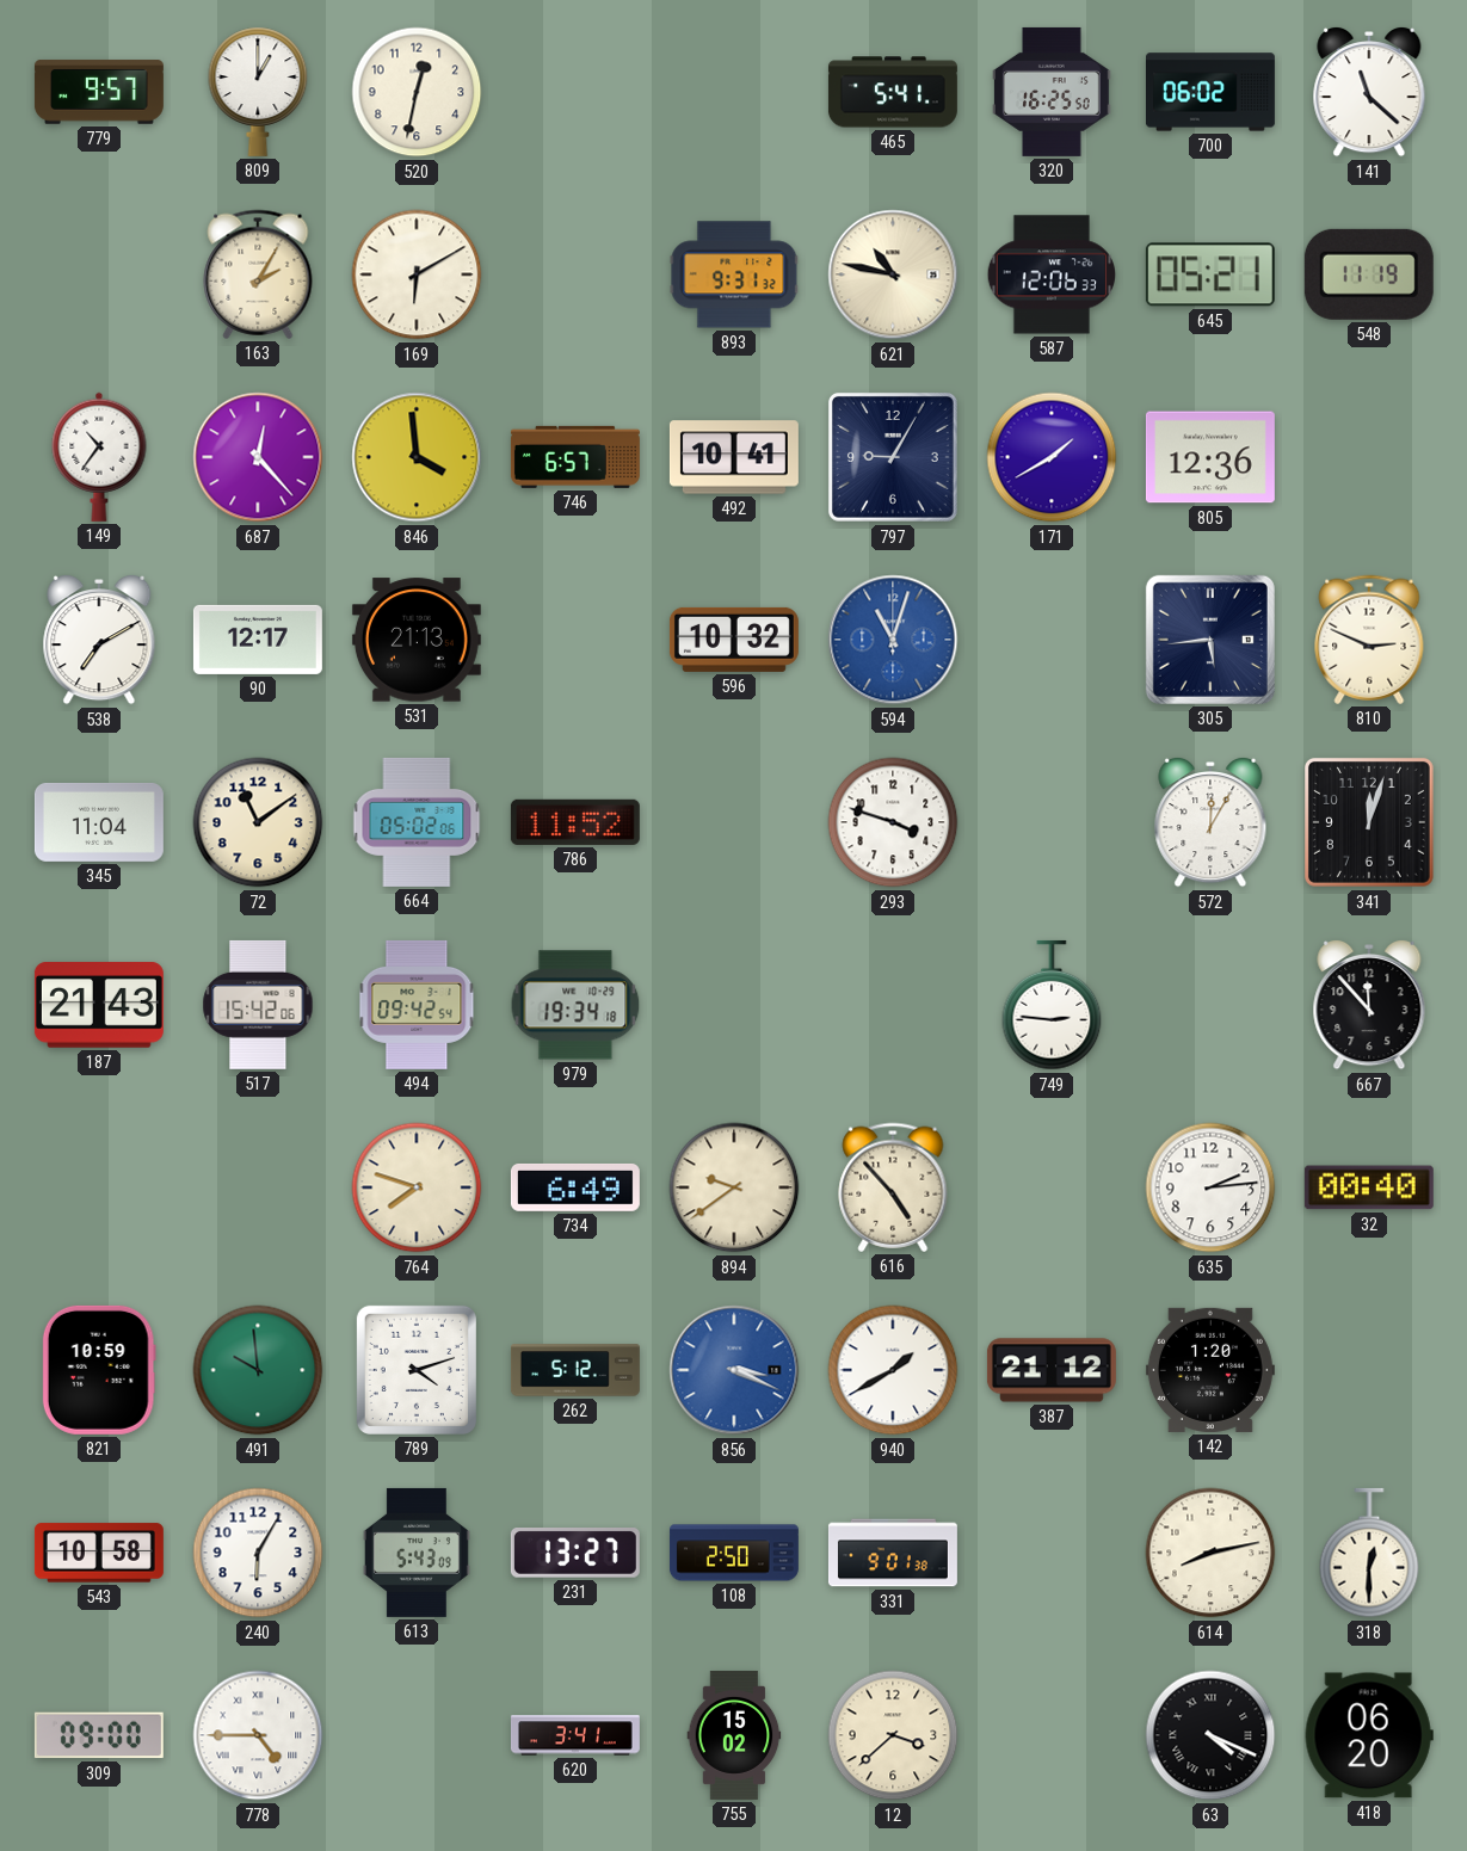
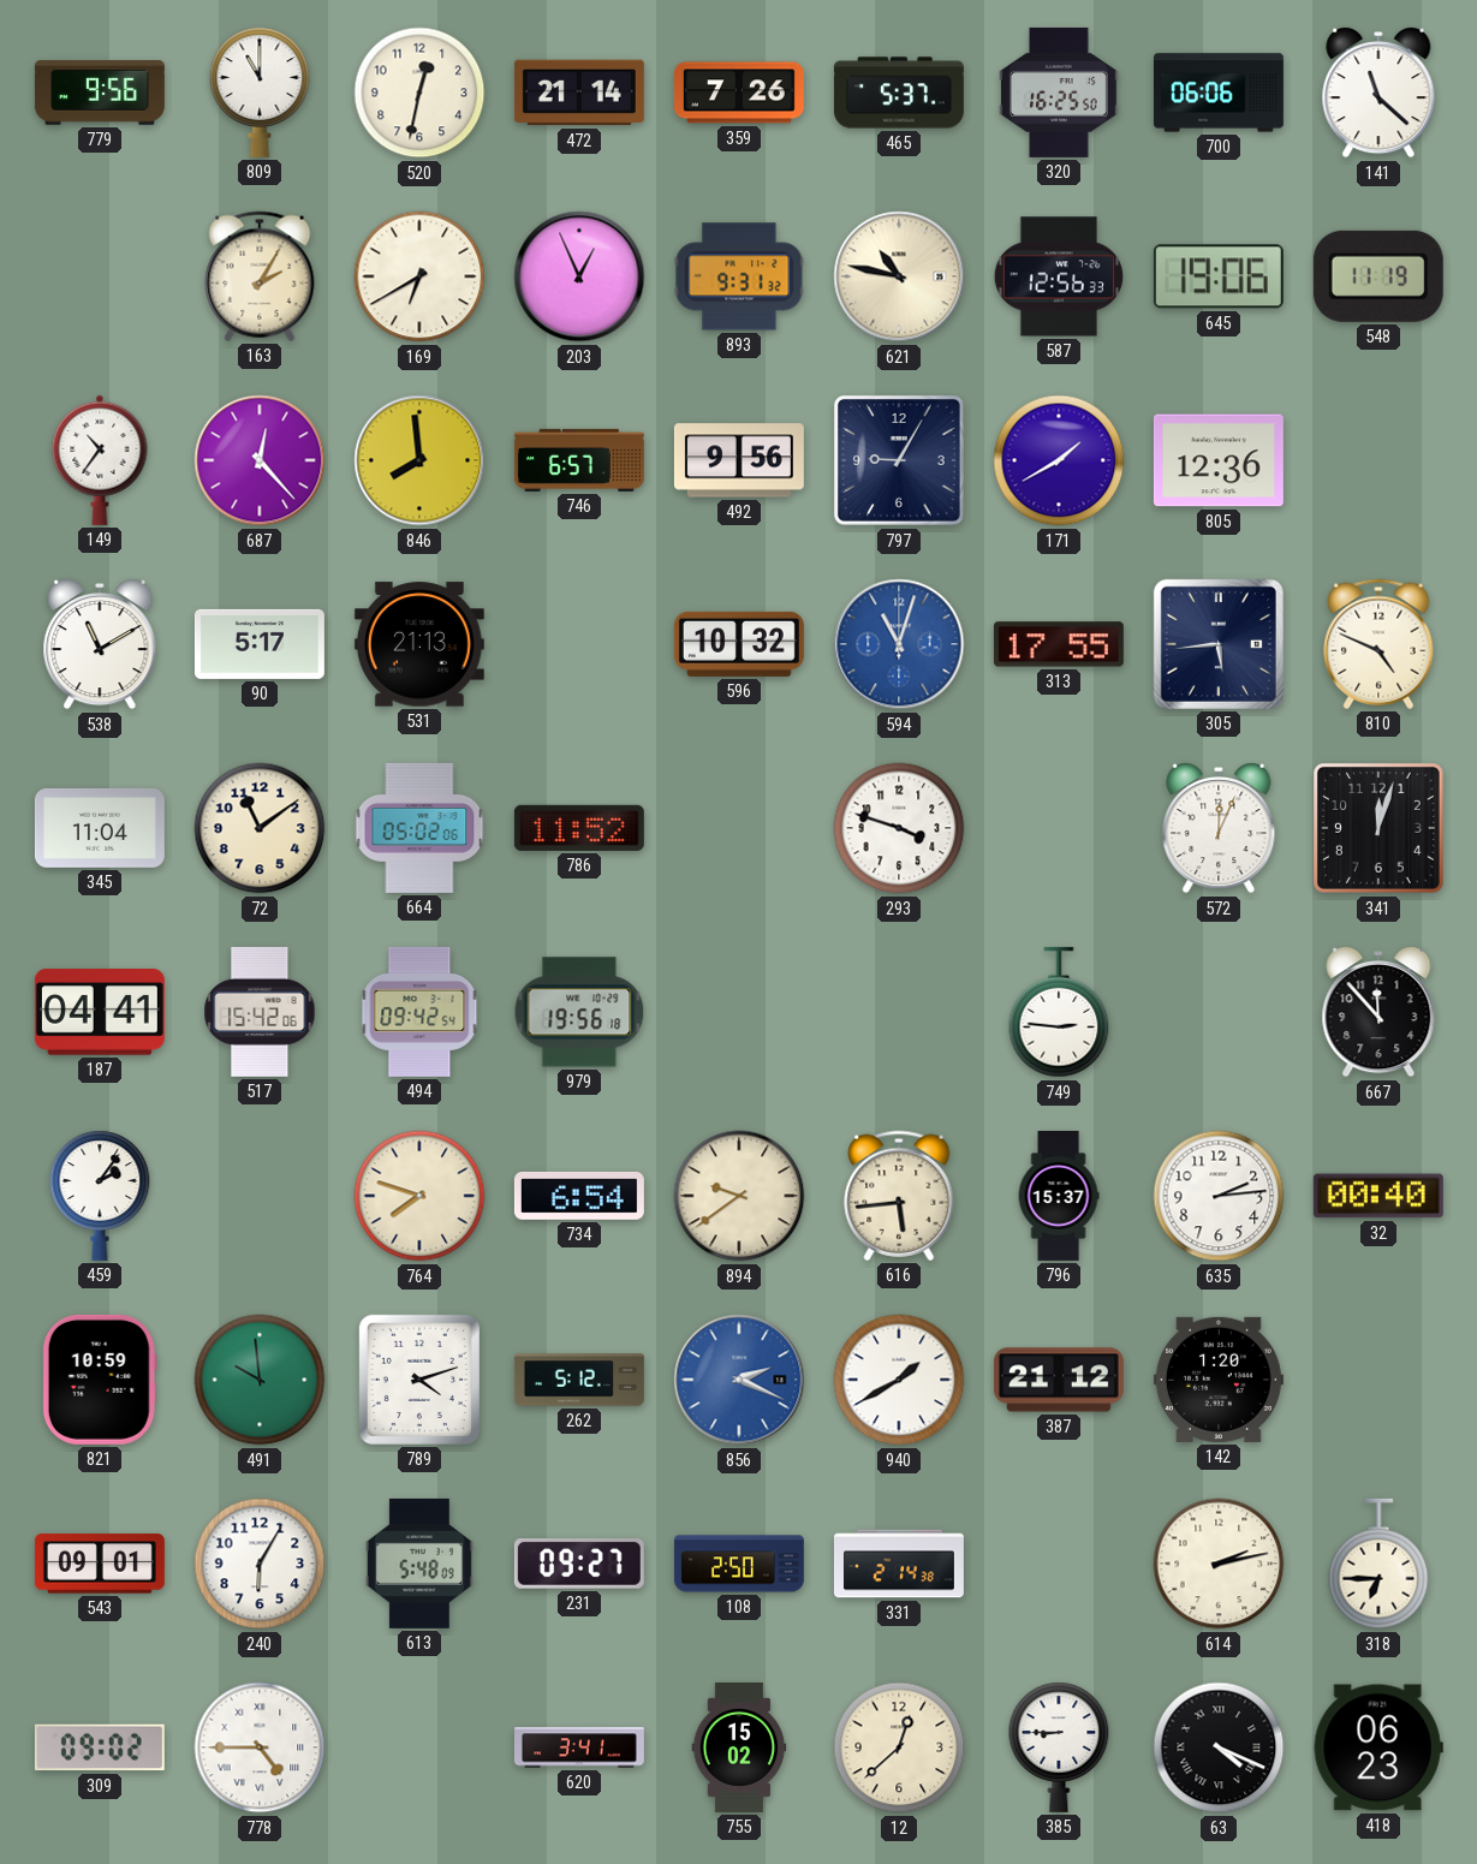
779: 9:57 -> 9:56 (100, 93)
809: 1:00 -> 11:00 (260, 93)
472: none -> 21:14 (579, 93)
359: none -> 7:26 (739, 93)
465: 5:41 -> 5:37 (899, 93)
700: 06:02 -> 06:06 (1219, 93)
169: 6:10 -> 6:40 (419, 276)
203: none -> 12:56 (579, 276)
587: 12:06 -> 12:56 (1058, 276)
645: 05:21 -> 19:06 (1219, 276)
846: 3:59 -> 7:59 (419, 460)
492: 10:41 -> 9:56 (739, 460)
538: 7:10 -> 11:10 (100, 644)
90: 12:17 -> 5:17 (260, 644)
313: none -> 17:55 (1059, 644)
810: 2:49 -> 4:49 (1378, 644)
572: 12:05 -> 12:04 (1219, 828)
187: 21:43 -> 04:41 (100, 1012)
979: 19:34 -> 19:56 (579, 1012)
459: none -> 2:06 (100, 1196)
734: 6:49 -> 6:54 (579, 1196)
616: 4:53 -> 5:44 (899, 1196)
796: none -> 15:37 (1059, 1196)
856: 3:19 -> 2:19 (739, 1380)
543: 10:58 -> 09:01 (100, 1564)
613: 5:43 -> 5:48 (419, 1564)
231: 13:27 -> 09:27 (579, 1565)
331: 9:01 -> 2:14 (899, 1564)
614: 8:13 -> 2:13 (1219, 1564)
318: 12:30 -> 6:45 (1378, 1564)
309: 09:00 -> 09:02 (100, 1747)
12: 3:38 -> 12:38 (899, 1747)
385: none -> 8:45 (1059, 1747)
418: 06:20 -> 06:23 (1378, 1747)
